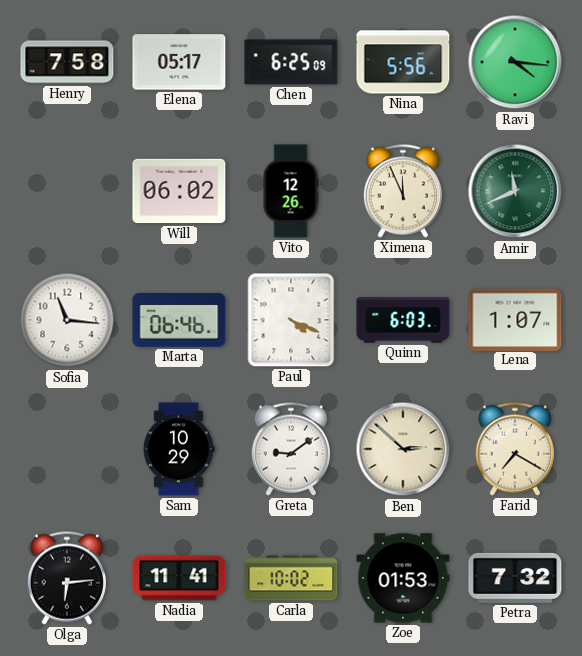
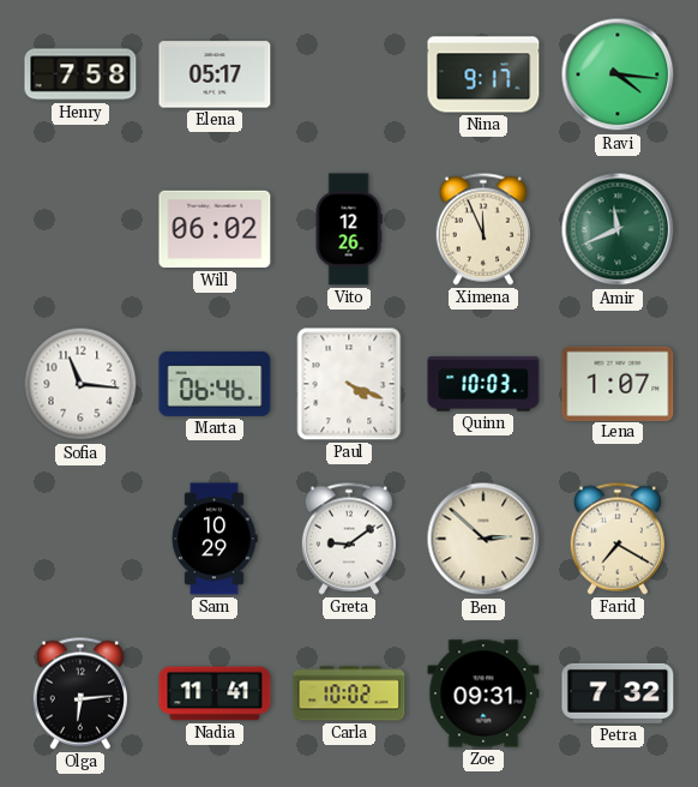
Chen: 6:25 -> none (291, 62)
Nina: 5:56 -> 9:17 (483, 74)
Quinn: 6:03 -> 10:03 (483, 384)
Zoe: 01:53 -> 09:31 (483, 693)
